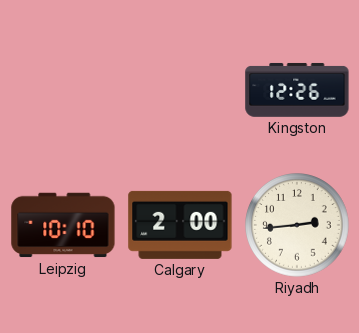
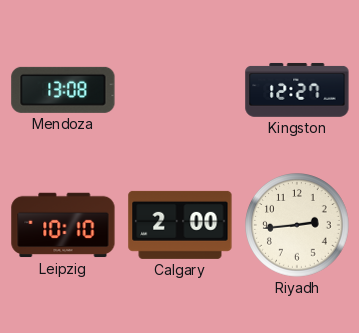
Mendoza: none -> 13:08 (63, 90)
Kingston: 12:26 -> 12:27 (297, 90)
